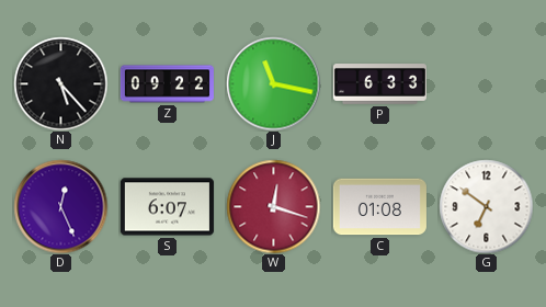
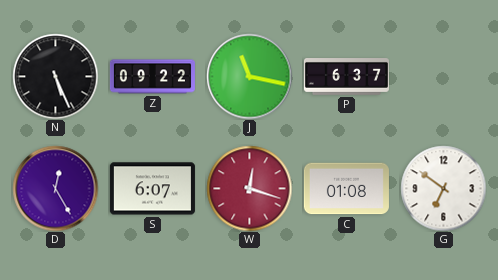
N: 5:23 -> 5:26 (55, 76)
P: 6:33 -> 6:37 (346, 77)
D: 12:26 -> 12:25 (55, 188)
